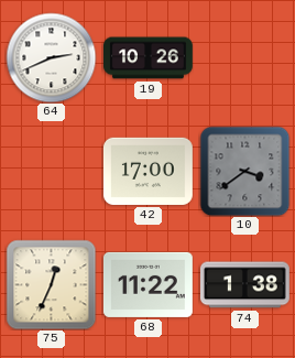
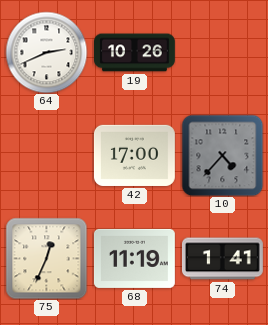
10: 3:39 -> 4:37 (222, 155)
68: 11:22 -> 11:19 (134, 258)
74: 1:38 -> 1:41 (223, 259)
